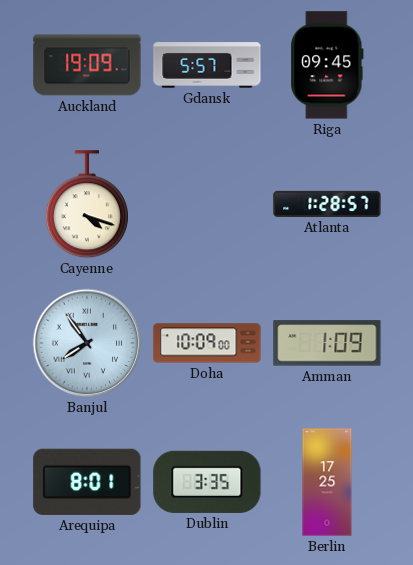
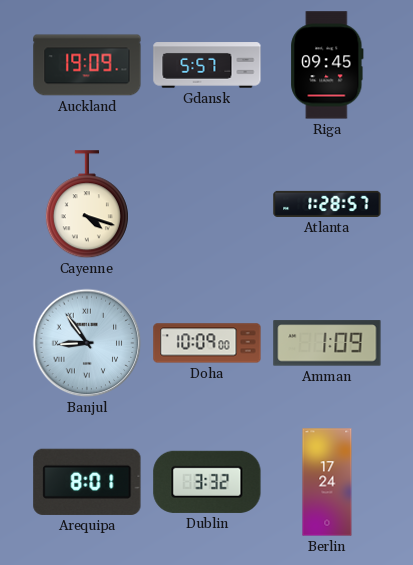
Banjul: 7:54 -> 8:54 (87, 343)
Dublin: 3:35 -> 3:32 (207, 482)
Berlin: 17:25 -> 17:24 (327, 482)
